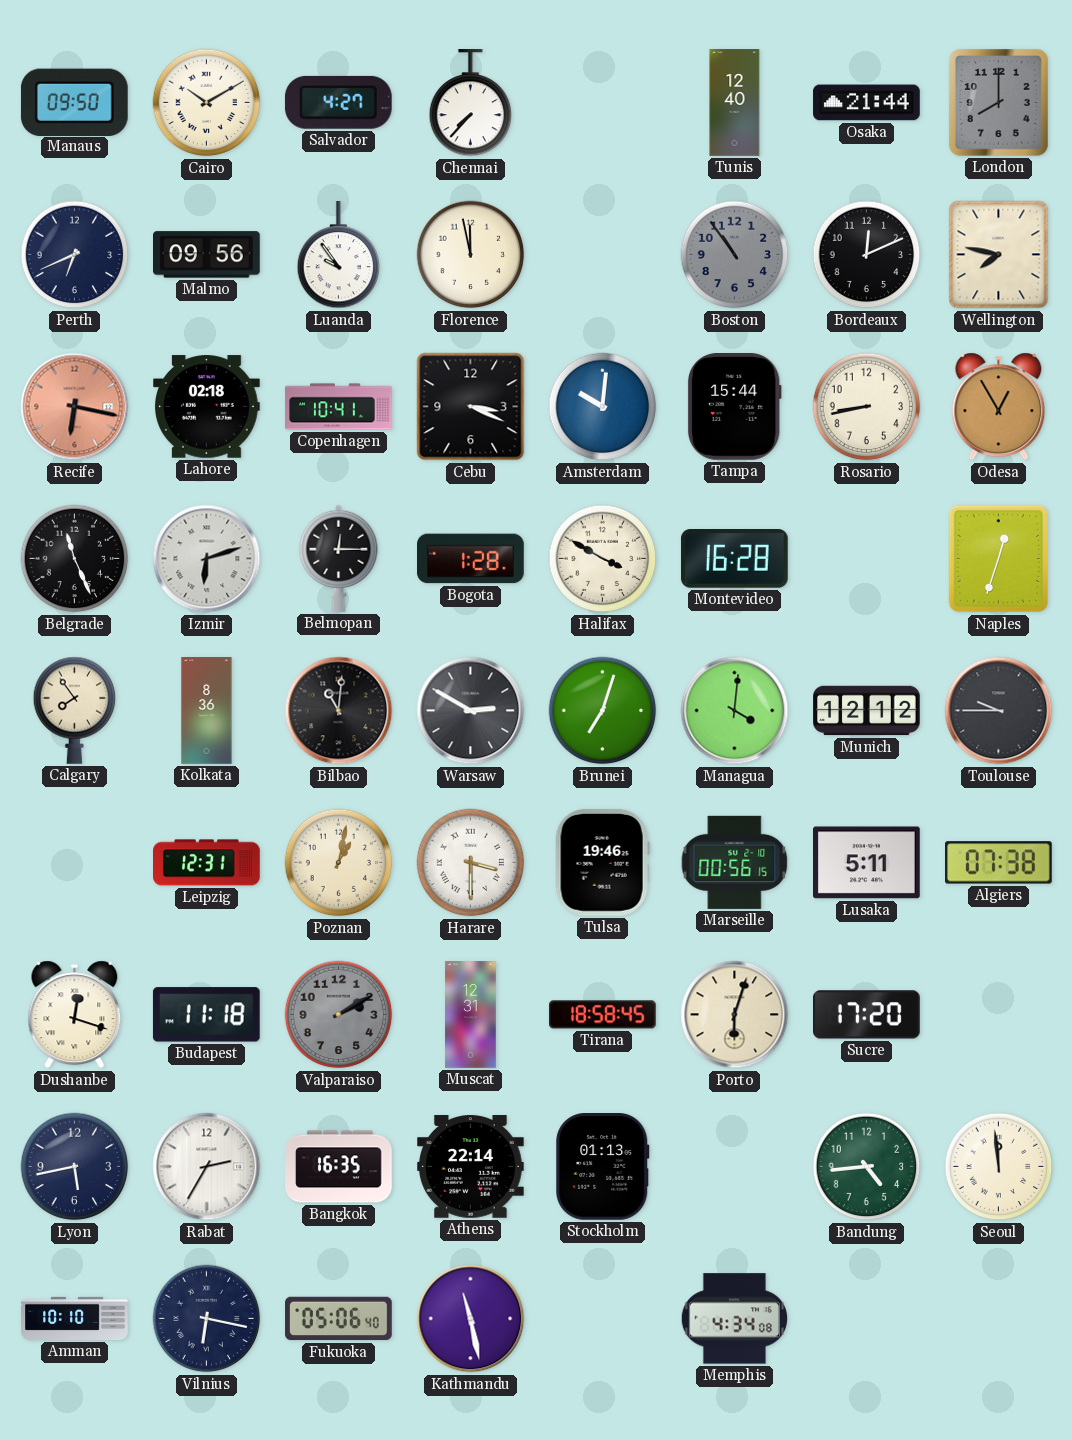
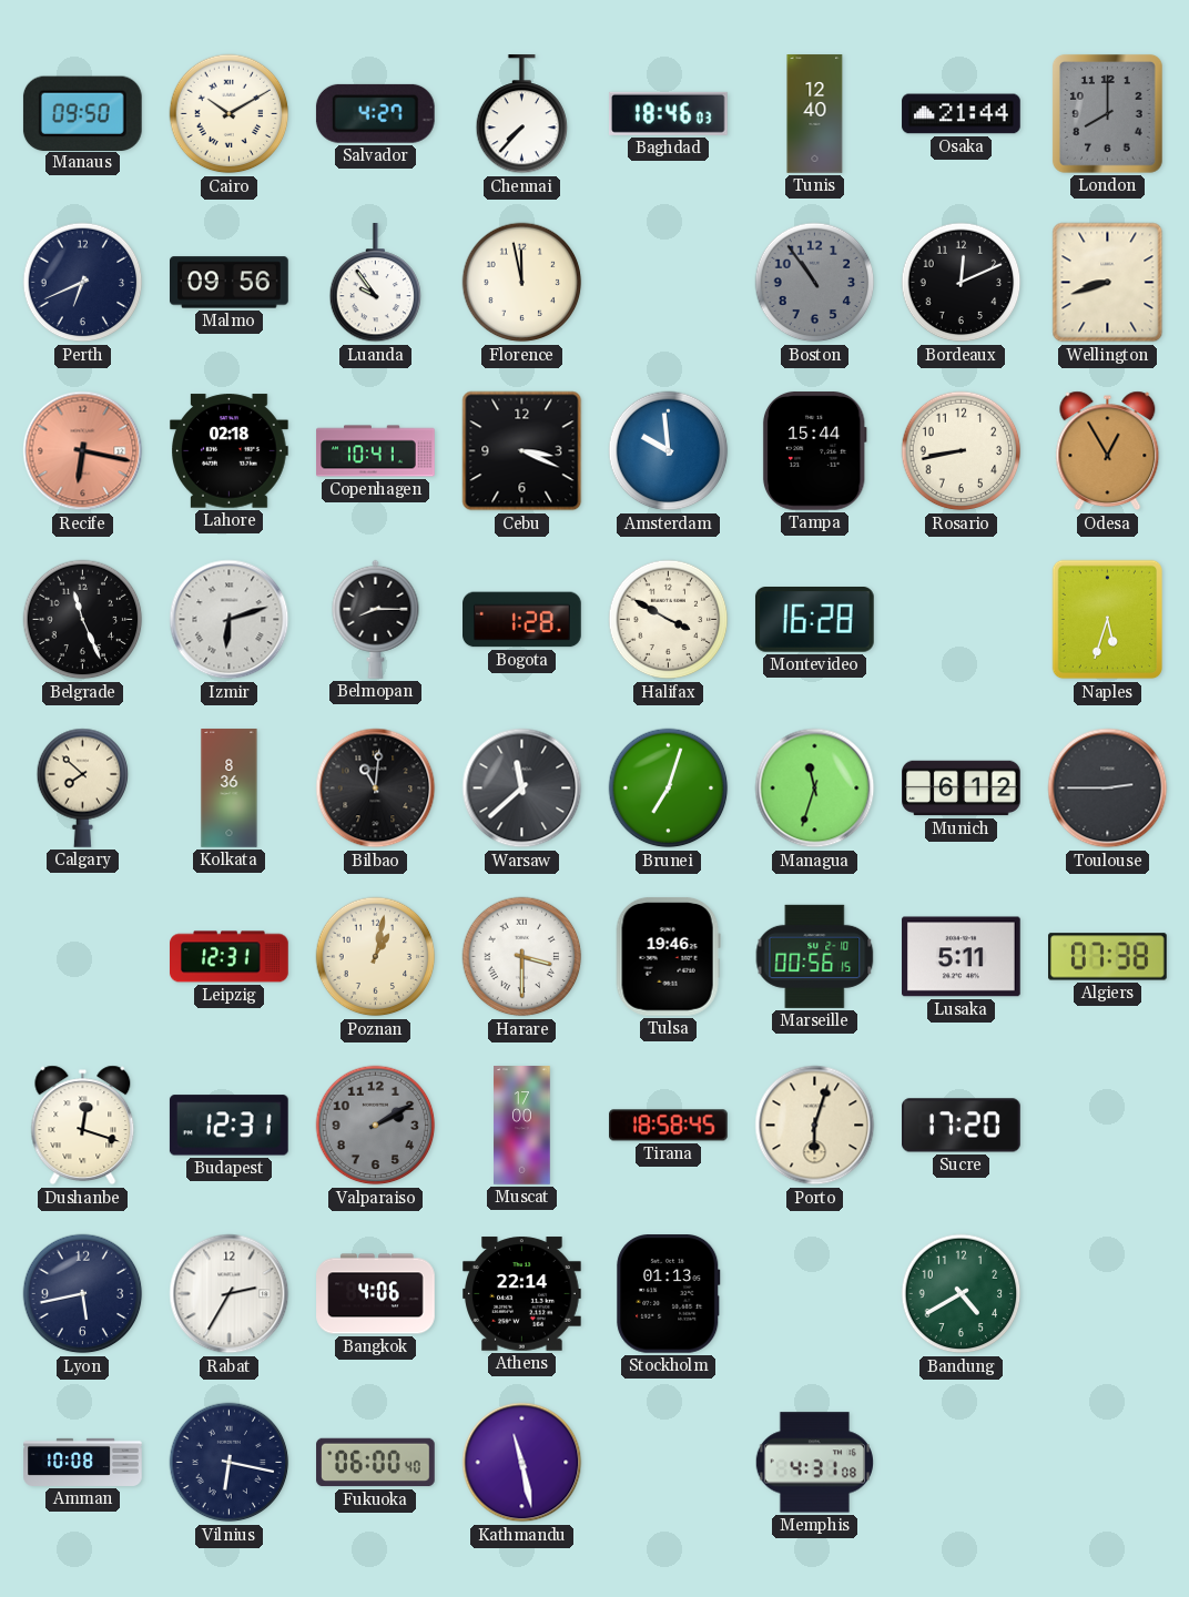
Baghdad: none -> 18:46 (668, 113)
Wellington: 7:47 -> 8:42 (1108, 283)
Amsterdam: 10:01 -> 9:59 (669, 451)
Belmopan: 12:15 -> 8:15 (376, 619)
Naples: 12:33 -> 5:33 (1108, 620)
Calgary: 7:54 -> 7:52 (83, 787)
Warsaw: 2:50 -> 11:38 (522, 789)
Managua: 4:01 -> 11:33 (815, 789)
Munich: 12:12 -> 6:12 (962, 789)
Toulouse: 9:45 -> 2:45 (1108, 789)
Budapest: 11:18 -> 12:31 (228, 1126)
Muscat: 12:31 -> 17:00 (522, 1126)
Bangkok: 16:35 -> 4:06 (376, 1294)
Bandung: 4:44 -> 4:40 (962, 1294)
Seoul: 11:59 -> none (999, 1167)
Amman: 10:10 -> 10:08 (83, 1462)
Fukuoka: 05:06 -> 06:00 (376, 1463)
Memphis: 4:34 -> 4:31 (814, 1463)
